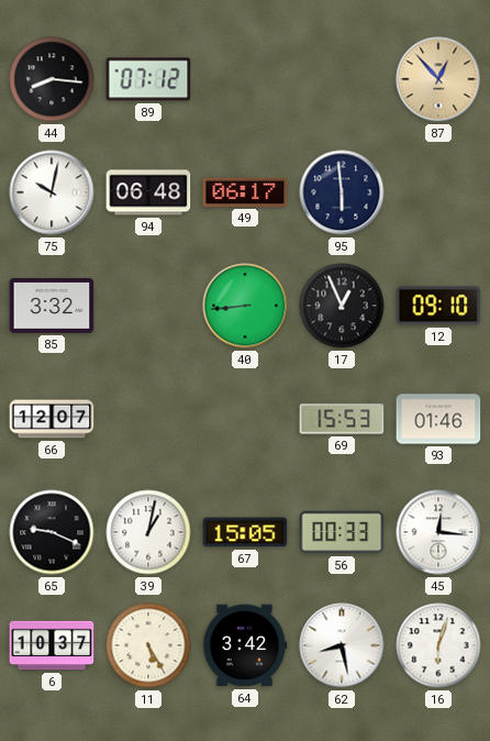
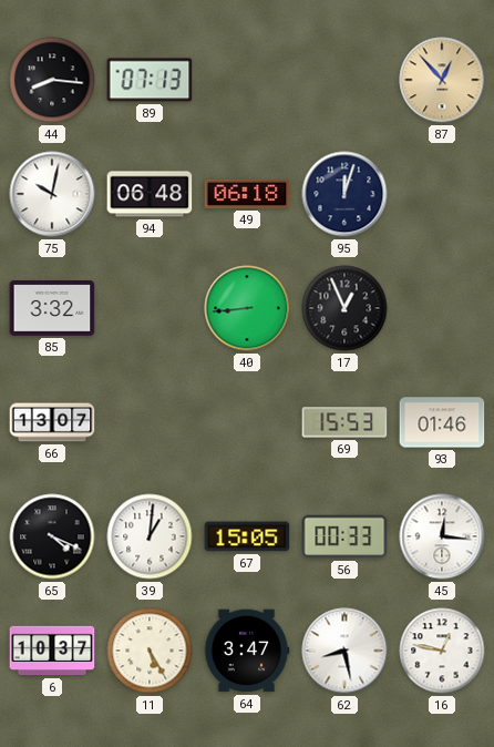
89: 07:12 -> 07:13 (150, 80)
49: 06:17 -> 06:18 (247, 194)
95: 5:59 -> 12:03 (344, 194)
12: 09:10 -> none (438, 306)
66: 12:07 -> 13:07 (52, 422)
65: 9:19 -> 4:19 (52, 536)
39: 1:02 -> 1:01 (150, 536)
64: 3:42 -> 3:47 (247, 651)
16: 6:03 -> 12:47 (442, 651)
